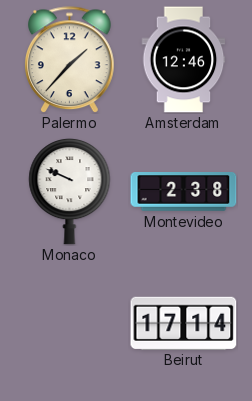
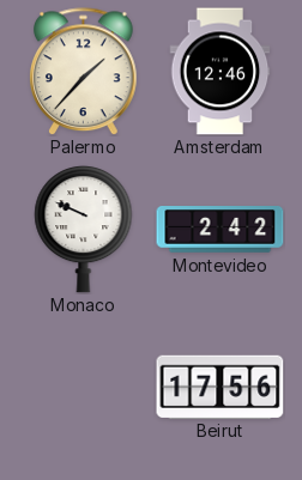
Montevideo: 2:38 -> 2:42 (221, 230)
Beirut: 17:14 -> 17:56 (221, 387)
